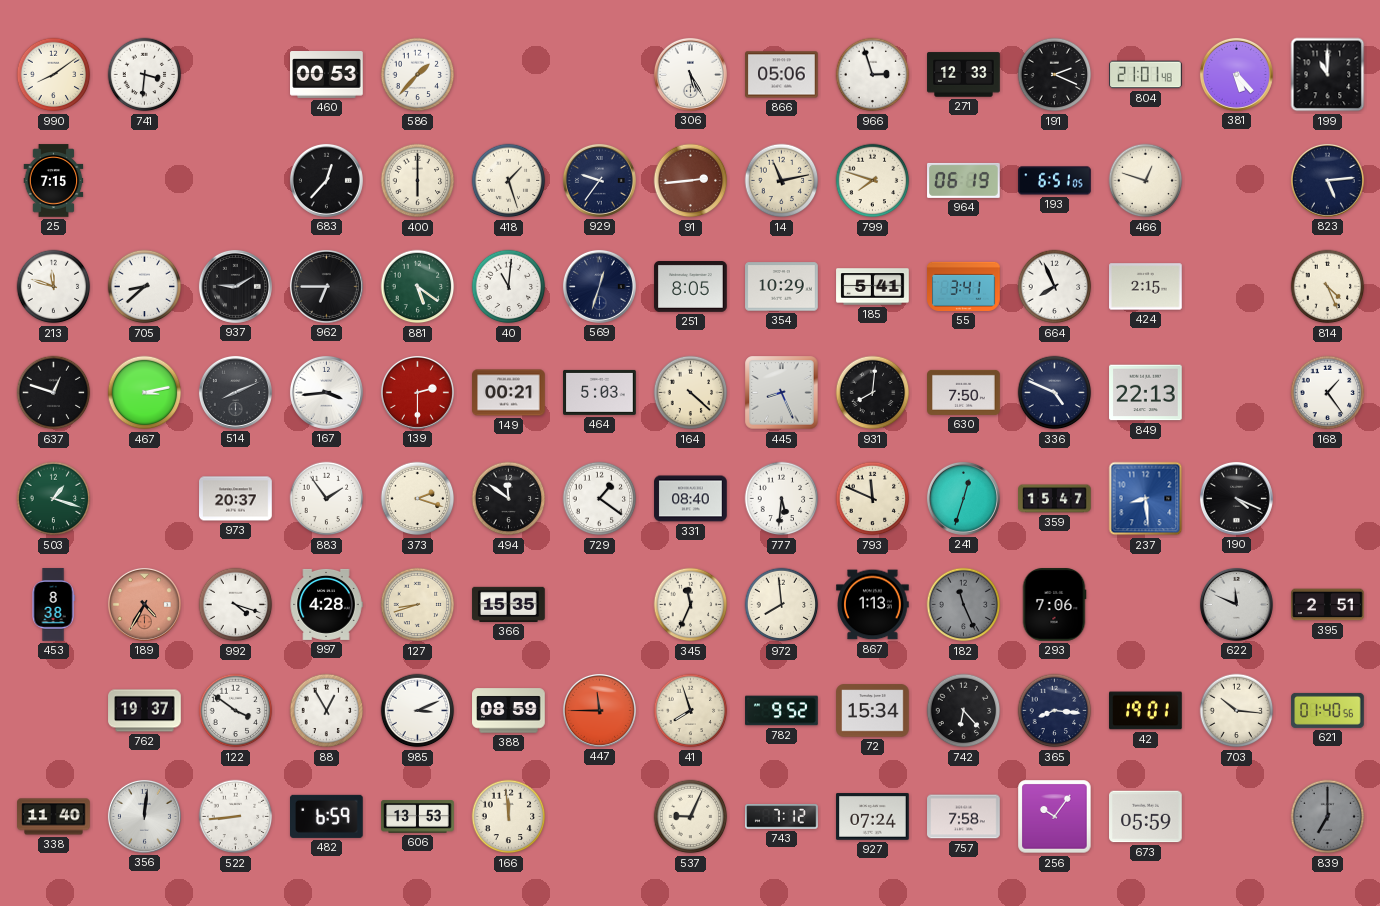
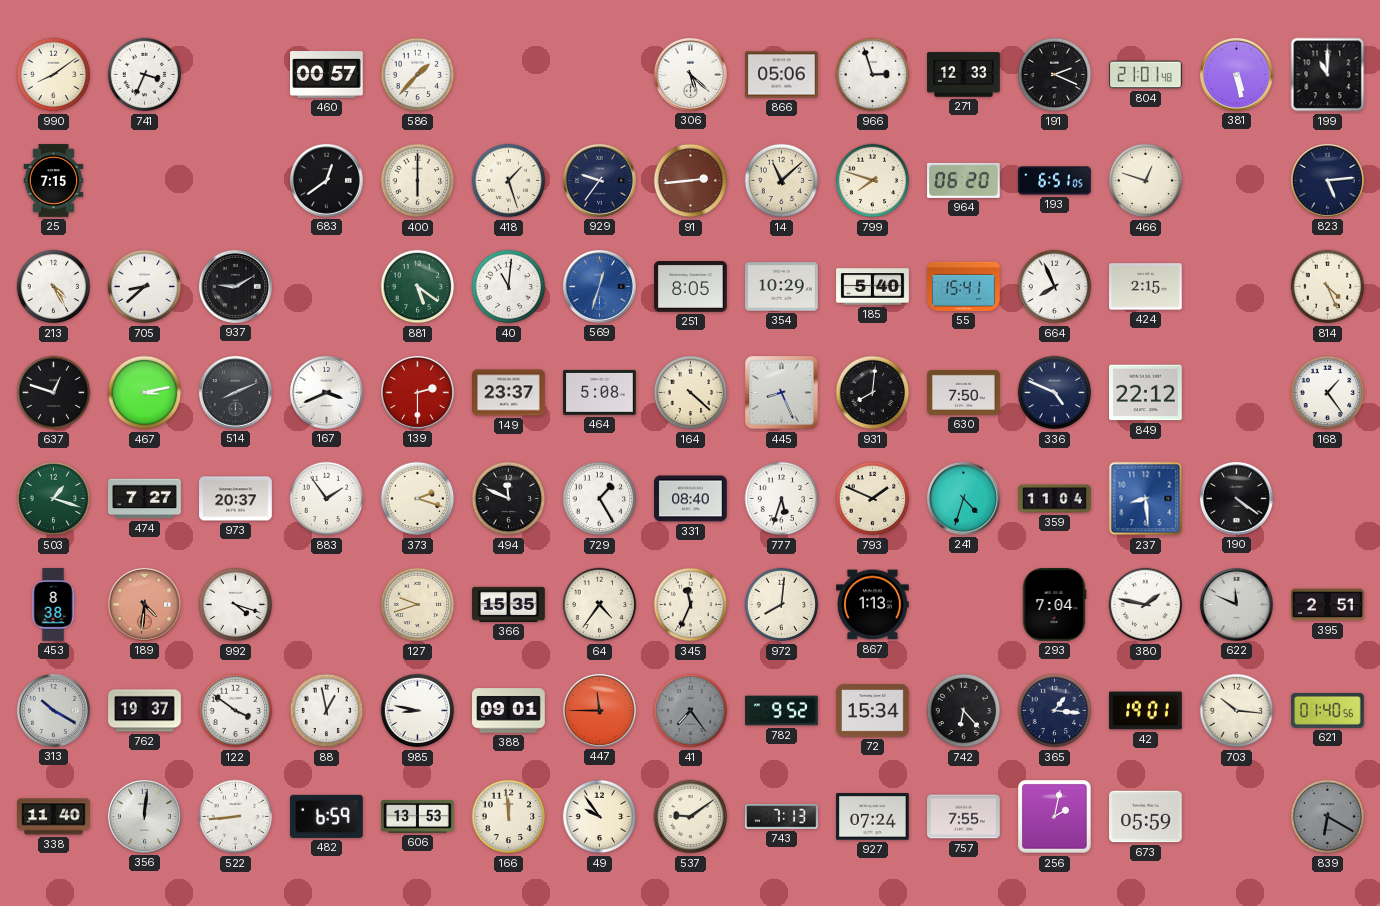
741: 3:31 -> 3:34 (145, 75)
460: 00:53 -> 00:57 (327, 75)
306: 5:25 -> 5:22 (690, 74)
381: 5:23 -> 5:28 (1236, 74)
683: 12:37 -> 12:39 (326, 180)
14: 11:13 -> 11:08 (782, 181)
964: 06:19 -> 06:20 (964, 180)
213: 11:48 -> 4:25 (54, 287)
962: 6:45 -> none (326, 286)
569 dial: navy -> blue (599, 286)
185: 5:41 -> 5:40 (873, 287)
55: 3:41 -> 15:41 (964, 286)
167: 3:44 -> 3:41 (326, 392)
149: 00:21 -> 23:37 (509, 393)
464: 5:03 -> 5:08 (600, 392)
849: 22:13 -> 22:12 (1146, 393)
474: none -> 7:27 (145, 499)
494: 11:51 -> 11:49 (509, 499)
729: 1:21 -> 1:25 (600, 499)
777: 5:31 -> 5:33 (782, 499)
793: 11:49 -> 1:49 (873, 499)
241: 12:33 -> 4:33 (963, 498)
359: 15:47 -> 11:04 (1055, 499)
190: 4:19 -> 4:21 (1236, 498)
189: 4:35 -> 4:31 (144, 604)
997: 4:28 -> none (326, 604)
127: 8:42 -> 9:42 (418, 605)
64: none -> 4:36 (600, 605)
972: 7:59 -> 8:01 (782, 605)
182: 11:26 -> none (964, 605)
293: 7:06 -> 7:04 (1054, 605)
380: none -> 1:47 (1146, 605)
313: none -> 10:20 (53, 710)
88: 12:55 -> 12:58 (327, 711)
985: 3:11 -> 8:47 (418, 711)
388: 08:59 -> 09:01 (509, 711)
41: 7:57 -> 7:24 (691, 711)
41 dial: cream -> grey (691, 711)
365: 8:16 -> 1:16 (1055, 711)
49: none -> 9:54 (600, 817)
537: 9:04 -> 9:09 (691, 817)
743: 7:12 -> 7:13 (782, 817)
757: 7:58 -> 7:55 (964, 817)
256: 10:06 -> 2:02 (1055, 817)
839: 7:00 -> 6:20 (1328, 817)
